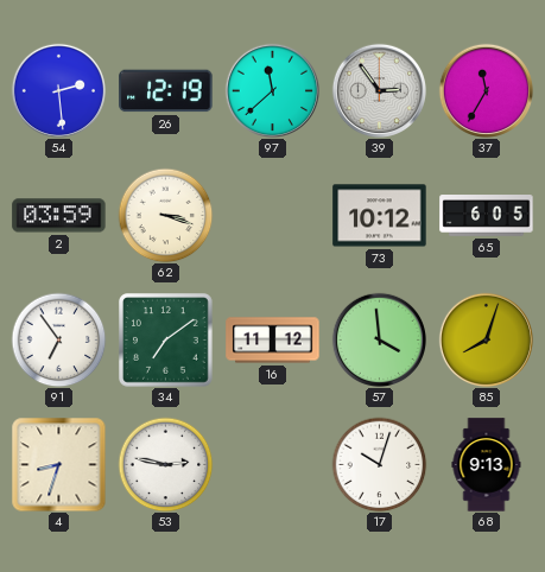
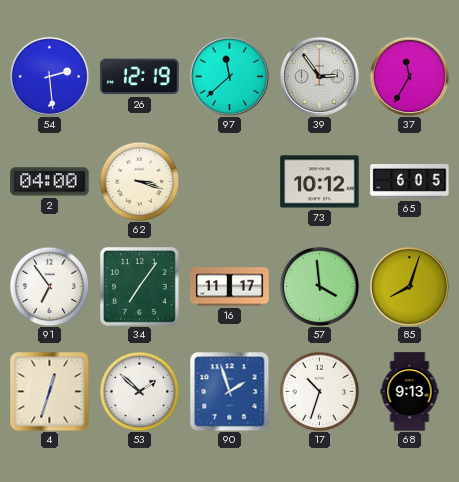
2: 03:59 -> 04:00 (50, 182)
34: 7:09 -> 7:06 (140, 287)
16: 11:12 -> 11:17 (230, 287)
4: 8:33 -> 12:33 (49, 391)
53: 2:47 -> 1:52 (139, 391)
90: none -> 1:57 (229, 391)
17: 10:03 -> 10:33 (319, 391)
